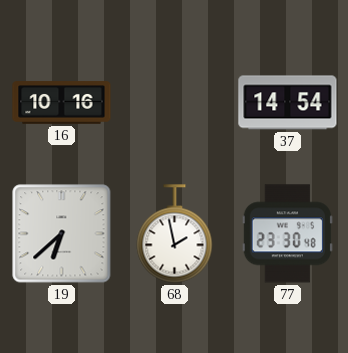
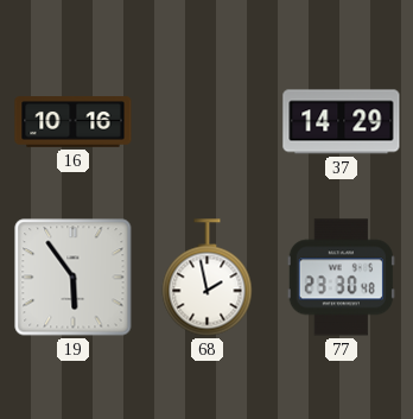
37: 14:54 -> 14:29 (342, 122)
19: 6:38 -> 5:54 (74, 278)
